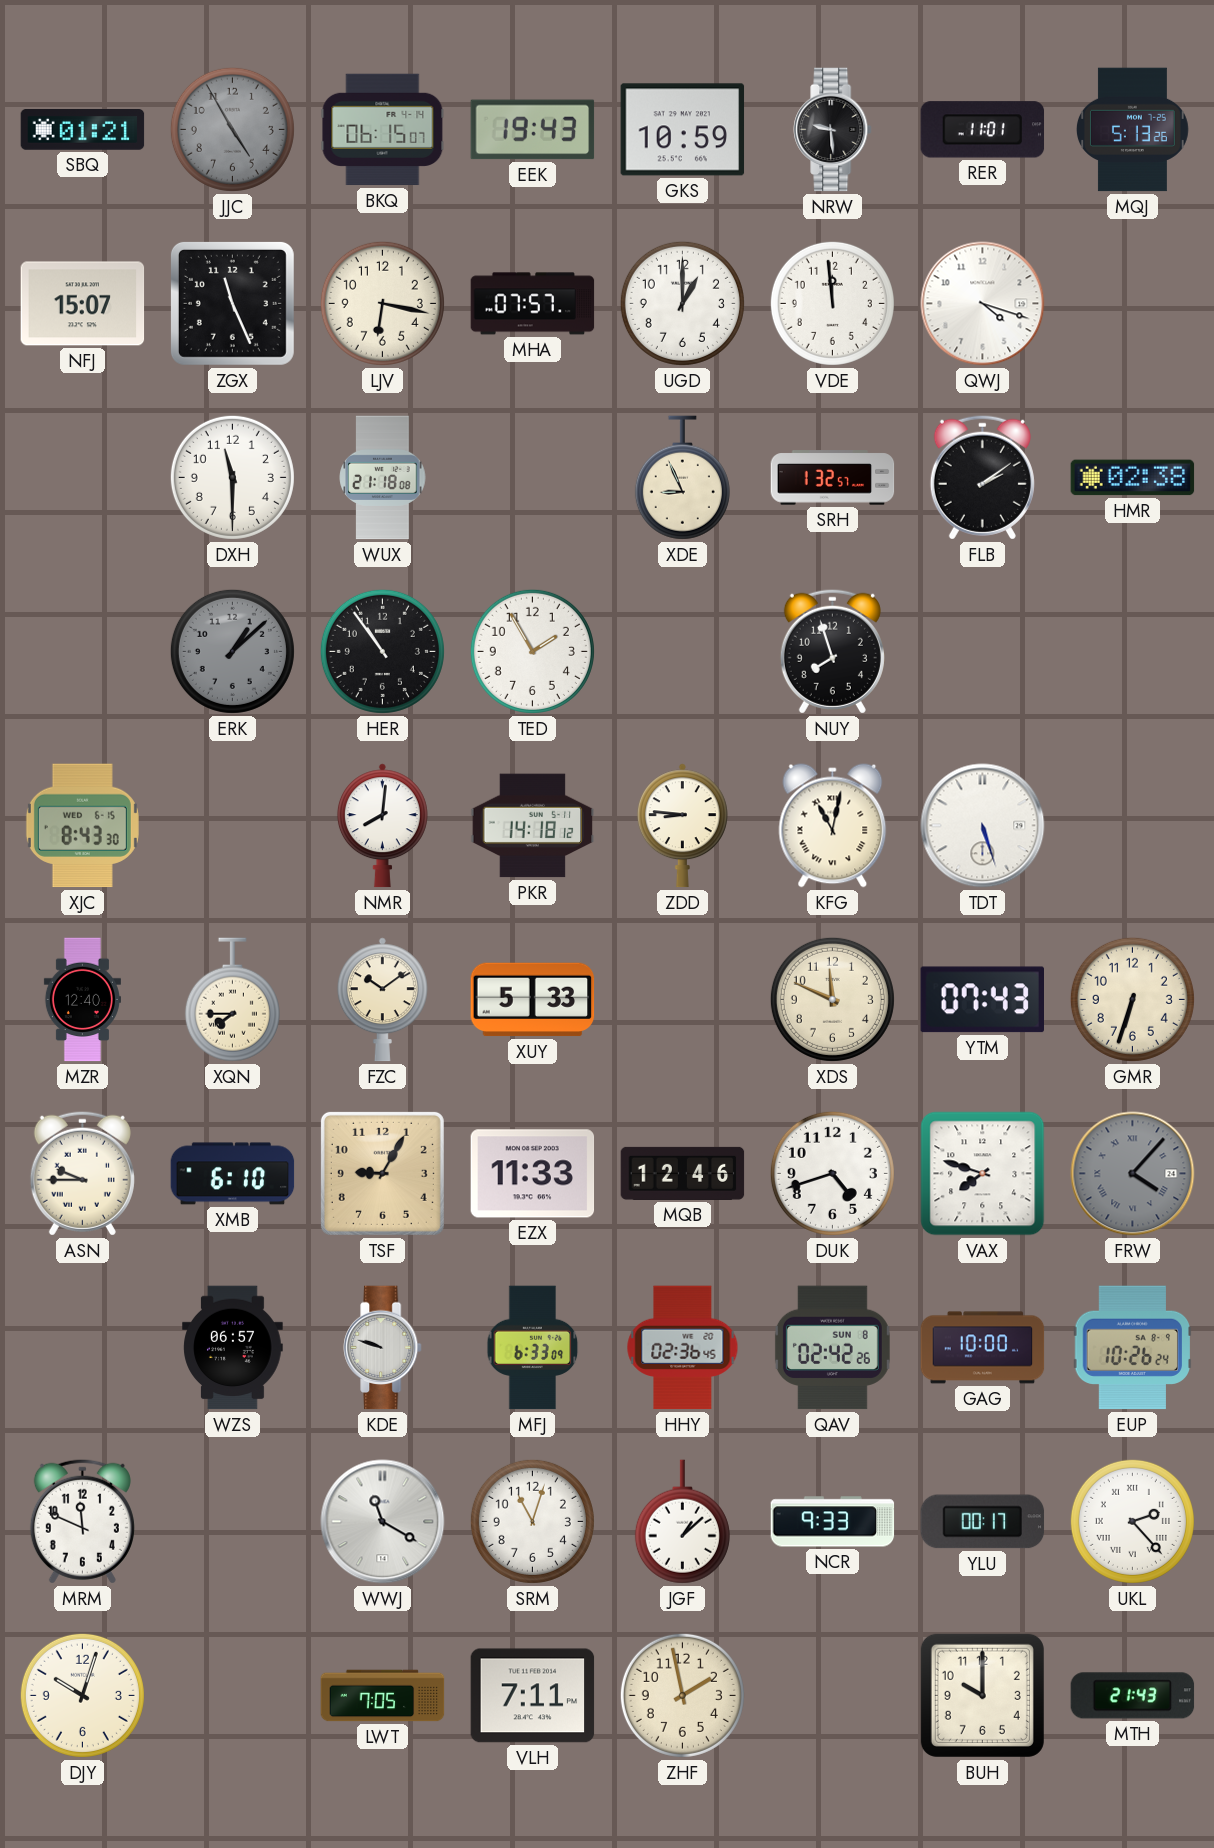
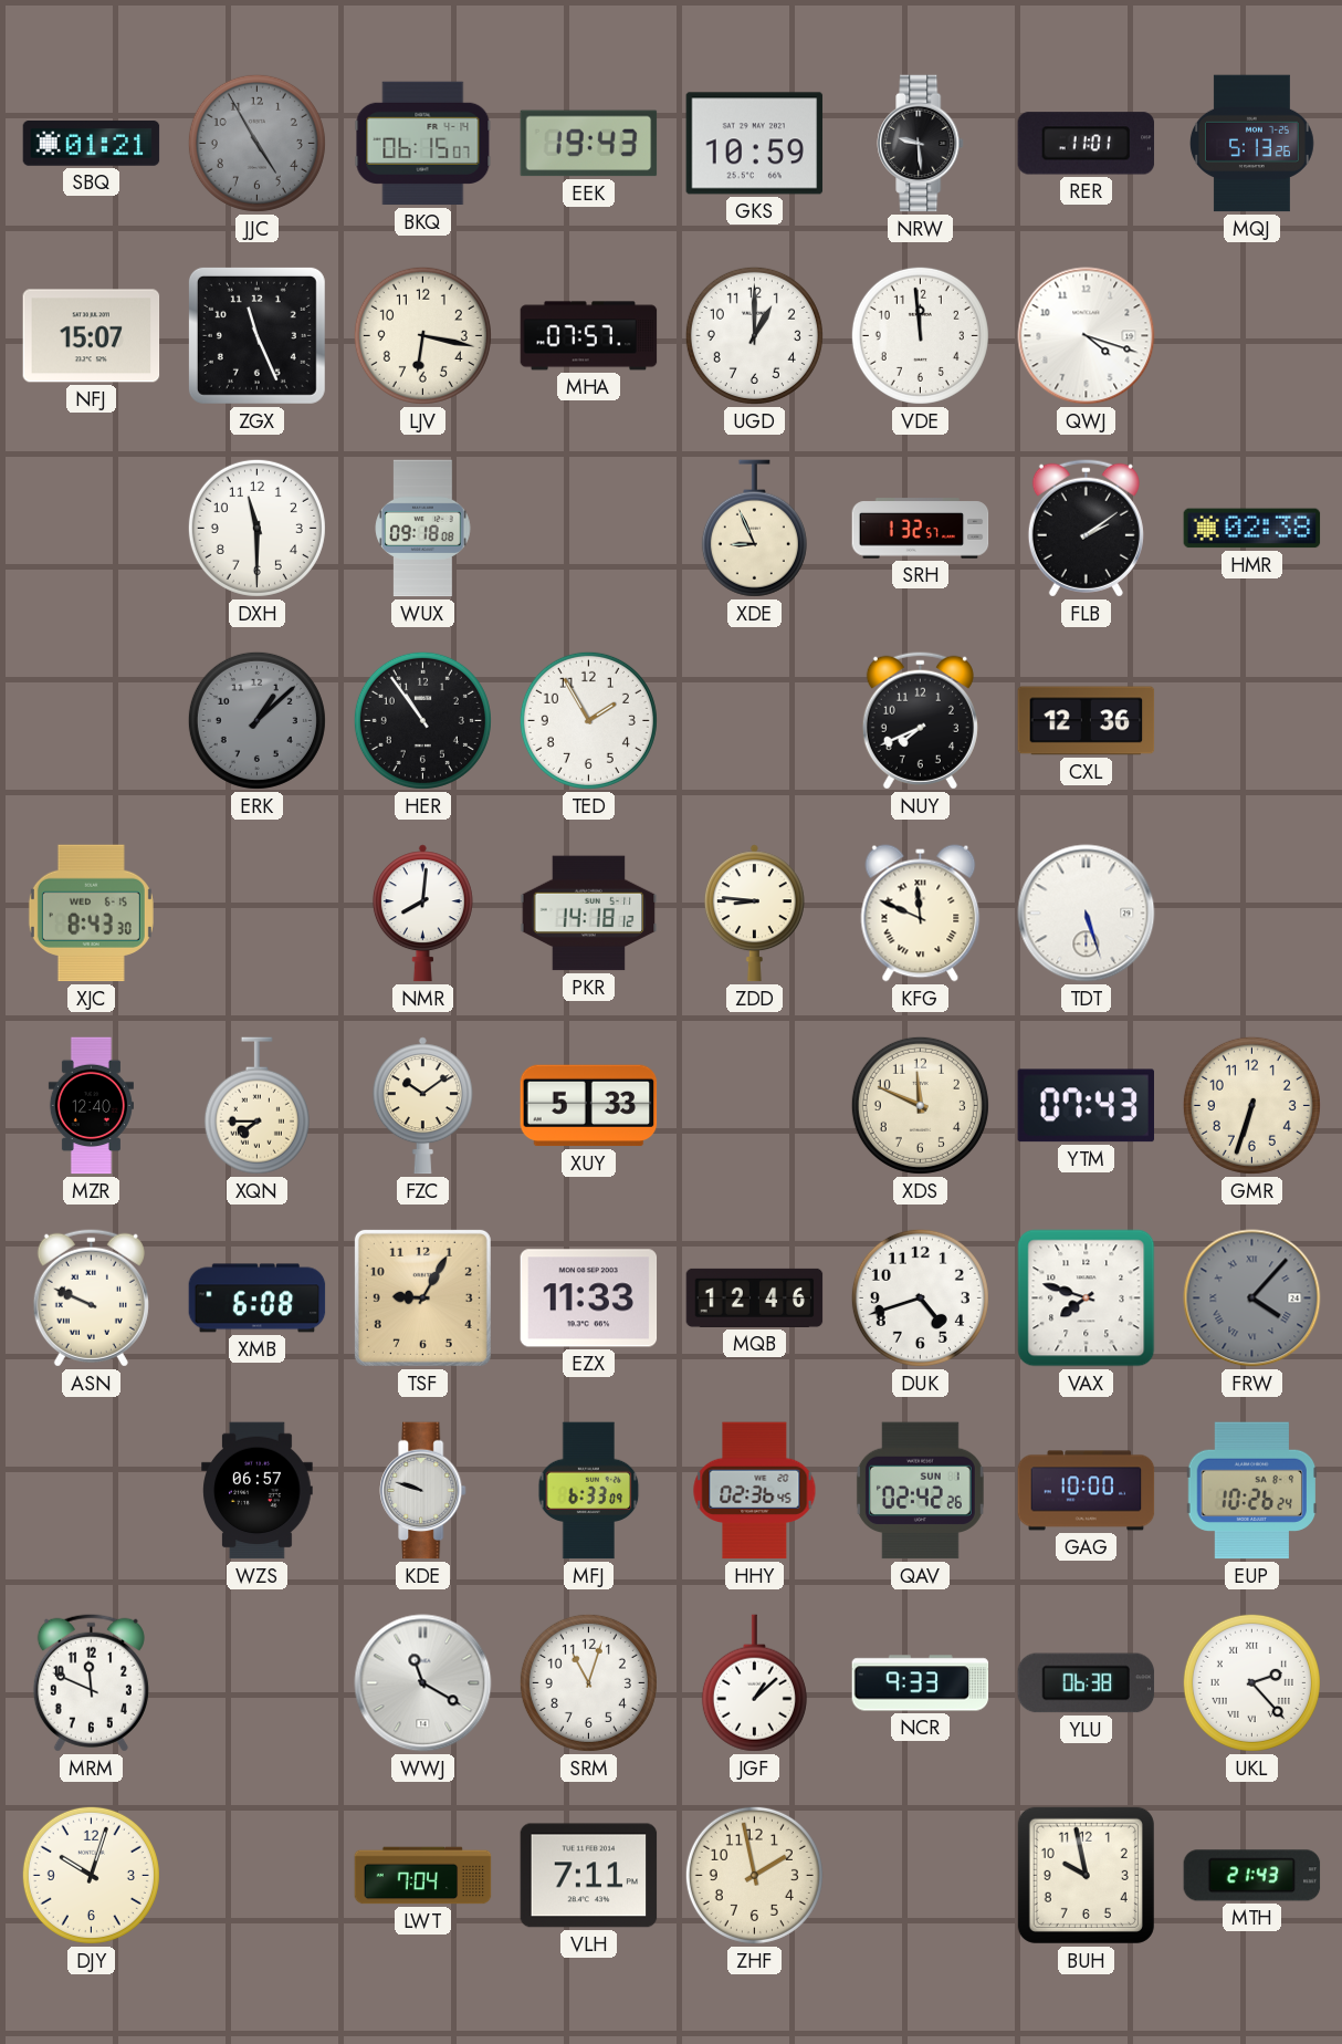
WUX: 21:18 -> 09:18 (423, 529)
NUY: 7:57 -> 7:41 (920, 720)
CXL: none -> 12:36 (1087, 721)
KFG: 11:02 -> 11:49 (921, 914)
ASN: 9:45 -> 9:49 (91, 1297)
XMB: 6:10 -> 6:08 (258, 1299)
QAV date: SUN 8 -> SUN 1 (920, 1491)
YLU: 00:17 -> 06:38 (1087, 1683)
LWT: 7:05 -> 7:04 (423, 1876)
BUH: 10:00 -> 9:58 (1086, 1875)
